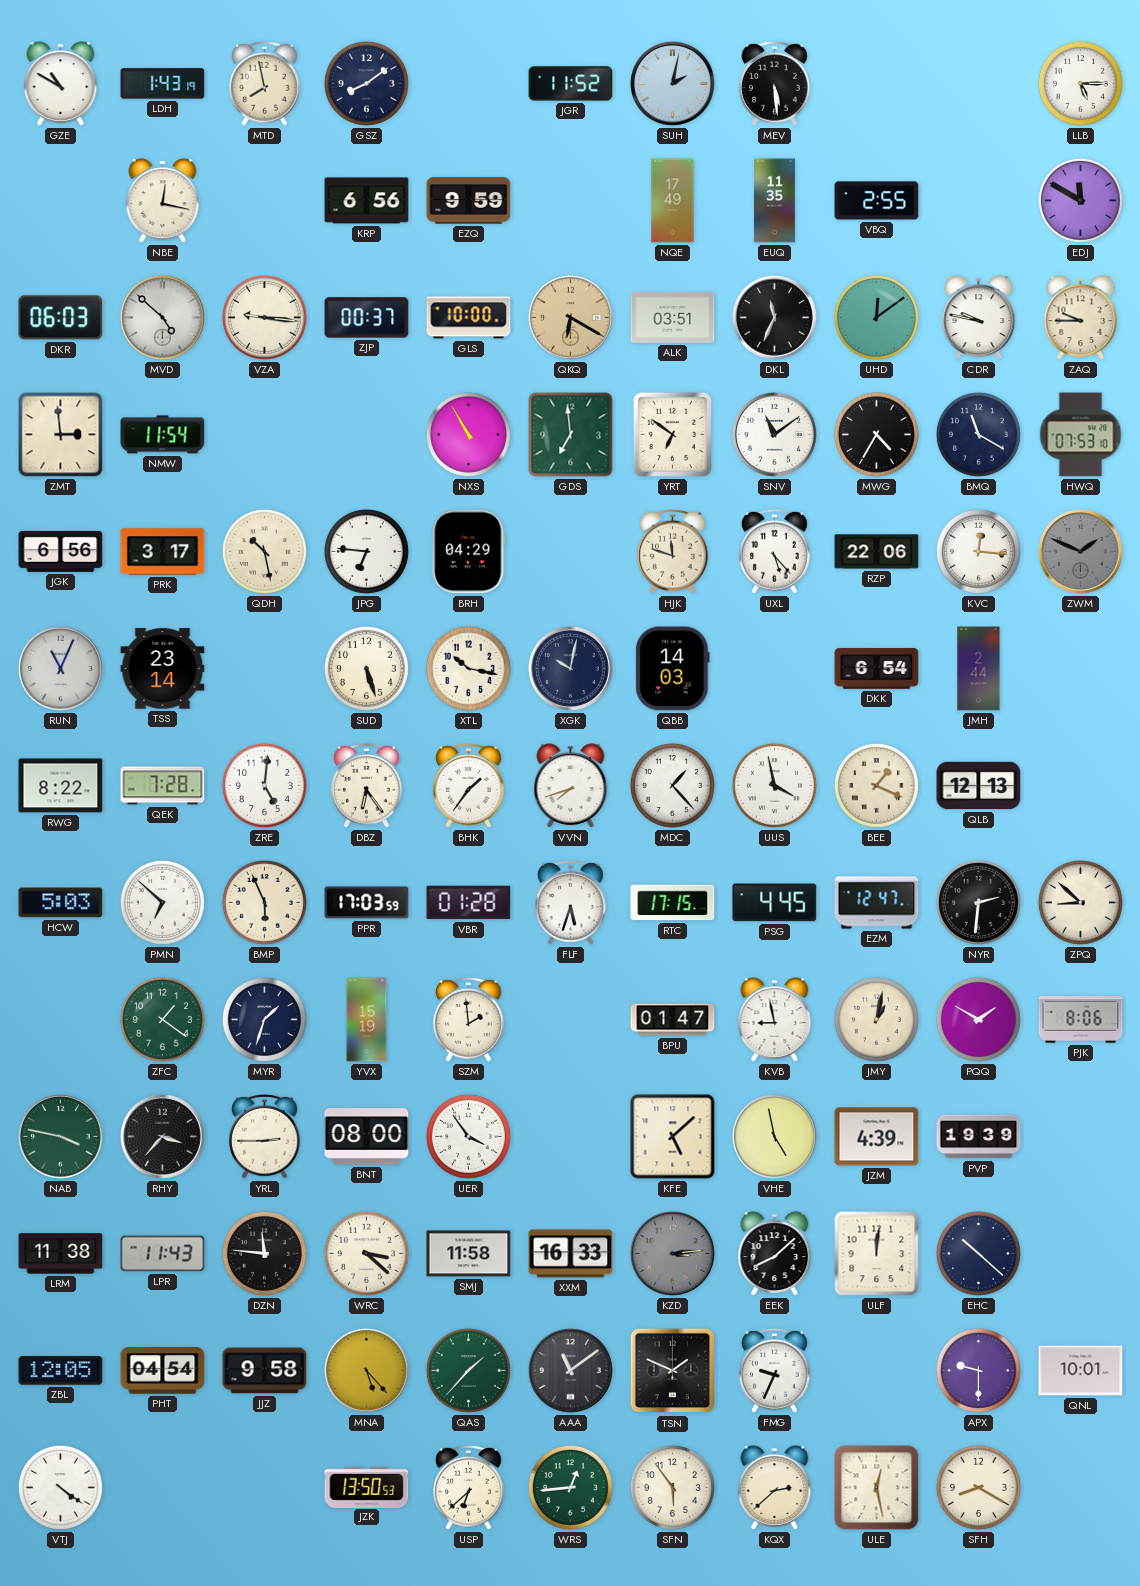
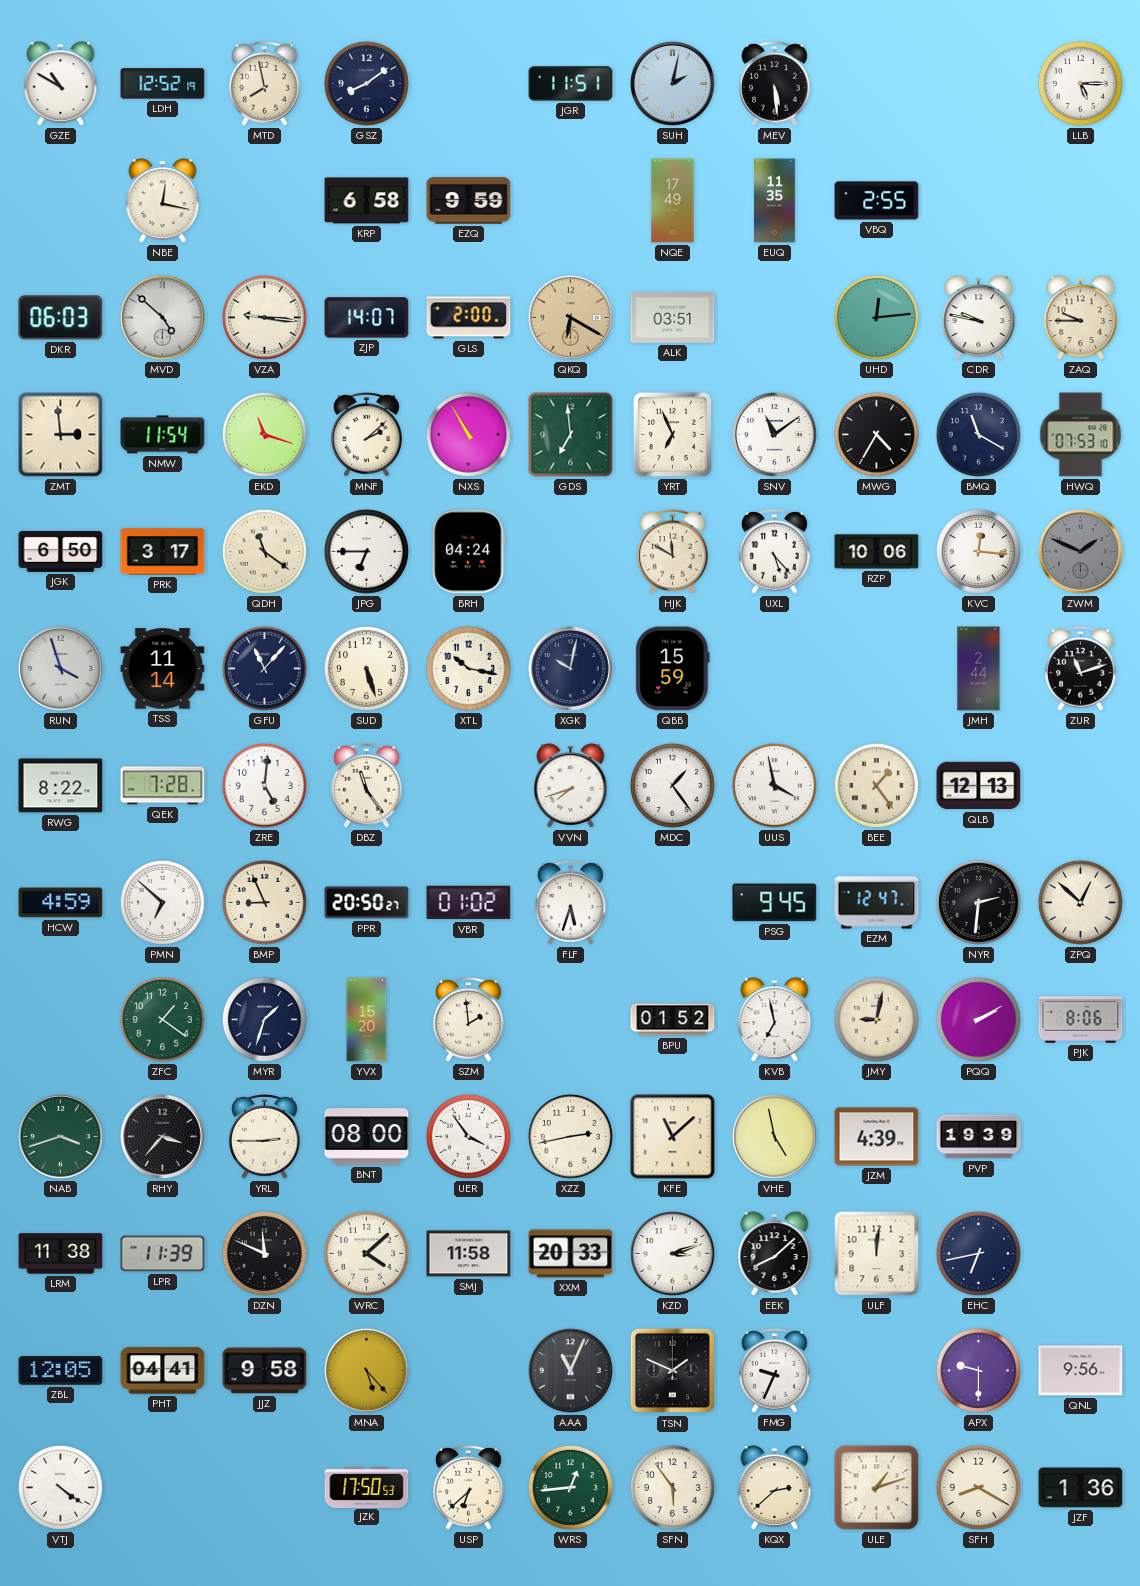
LDH: 1:43 -> 12:52 (163, 84)
JGR: 11:52 -> 11:51 (571, 84)
KRP: 6:56 -> 6:58 (367, 201)
EDJ: 11:50 -> none (1080, 200)
ZJP: 00:37 -> 14:07 (367, 318)
GLS: 10:00 -> 2:00 (469, 318)
DKL: 11:34 -> none (775, 318)
UHD: 12:09 -> 12:14 (876, 317)
EKD: none -> 11:18 (264, 434)
MNF: none -> 2:08 (367, 434)
YRT: 6:51 -> 6:56 (672, 434)
JGK: 6:56 -> 6:50 (61, 551)
QDH: 10:28 -> 11:21 (264, 551)
JPG: 6:46 -> 6:45 (366, 551)
BRH: 04:29 -> 04:24 (469, 552)
HJK: 11:48 -> 11:50 (673, 551)
RZP: 22:06 -> 10:06 (877, 552)
RUN: 11:04 -> 3:57 (61, 669)
TSS: 23:14 -> 11:14 (163, 669)
GFU: none -> 11:07 (264, 668)
QBB: 14:03 -> 15:59 (673, 669)
DKK: 6:54 -> none (877, 669)
ZUR: none -> 11:12 (1081, 668)
DBZ: 6:24 -> 11:24 (367, 785)
BHK: 1:36 -> none (469, 785)
MDC: 1:23 -> 1:24 (672, 785)
BEE: 1:19 -> 1:24 (876, 785)
HCW: 5:03 -> 4:59 (61, 903)
BMP: 5:56 -> 8:56 (264, 902)
PPR: 17:03 -> 20:50 (367, 903)
VBR: 01:28 -> 01:02 (469, 903)
RTC: 17:15 -> none (673, 903)
PSG: 4:45 -> 9:45 (775, 903)
ZPQ: 8:52 -> 12:52 (1080, 902)
YVX: 15:19 -> 15:20 (367, 1020)
BPU: 01:47 -> 01:52 (673, 1020)
KVB: 8:58 -> 6:58 (775, 1020)
JMY: 1:02 -> 9:02 (876, 1019)
PQQ: 1:50 -> 2:10 (978, 1019)
NAB: 3:47 -> 3:42 (61, 1137)
XZZ: none -> 2:43 (570, 1136)
KFE: 5:08 -> 11:08 (673, 1137)
LPR: 11:43 -> 11:39 (163, 1254)
DZN: 11:46 -> 11:49 (264, 1253)
WRC: 3:22 -> 4:08 (366, 1253)
XXM: 16:33 -> 20:33 (571, 1254)
KZD: 3:14 -> 3:12 (673, 1254)
KZD dial: grey -> white (673, 1254)
EHC: 10:22 -> 6:43 (978, 1253)
PHT: 04:54 -> 04:41 (163, 1371)
QAS: 1:37 -> none (468, 1370)
AAA: 11:09 -> 11:04 (571, 1371)
QNL: 10:01 -> 9:56 (1081, 1371)
JZK: 13:50 -> 17:50 (367, 1487)
ULE: 12:28 -> 1:12 (877, 1488)
JZF: none -> 1:36 (1081, 1488)
